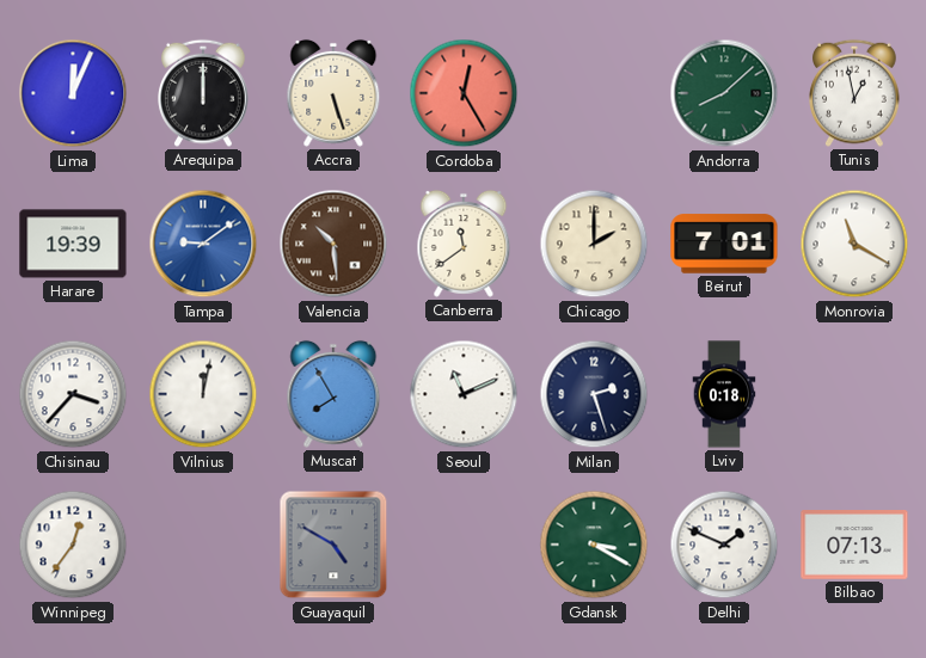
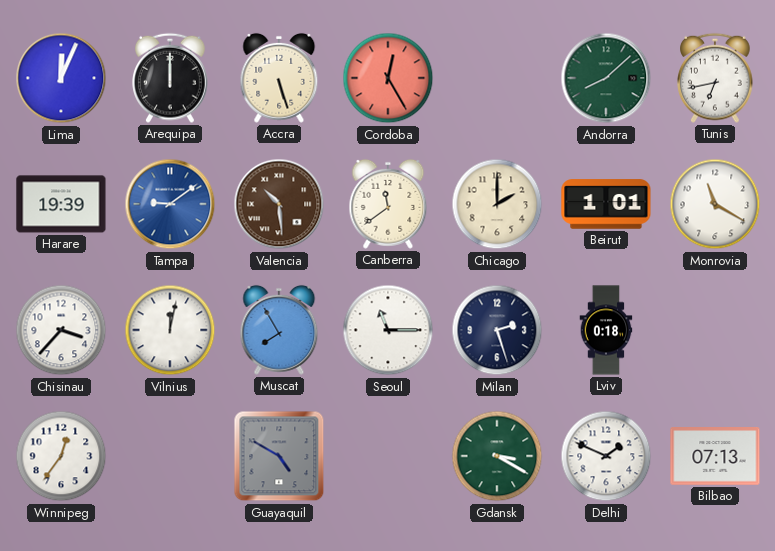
Tunis: 12:58 -> 6:43 (715, 78)
Beirut: 7:01 -> 1:01 (606, 204)
Seoul: 11:11 -> 11:15 (388, 330)
